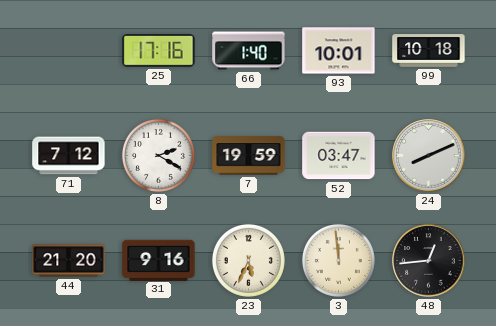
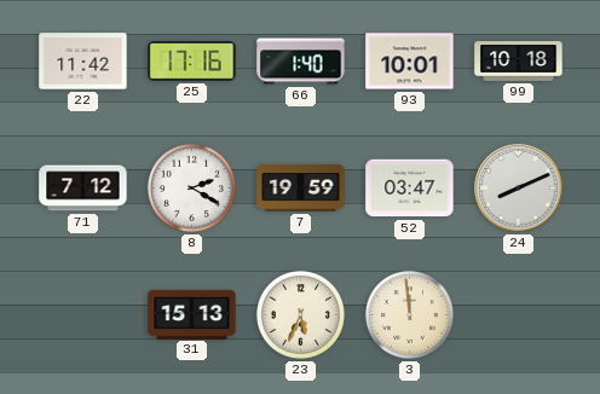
22: none -> 11:42 (83, 62)
44: 21:20 -> none (69, 261)
31: 9:16 -> 15:13 (192, 314)
48: 12:44 -> none (429, 261)
